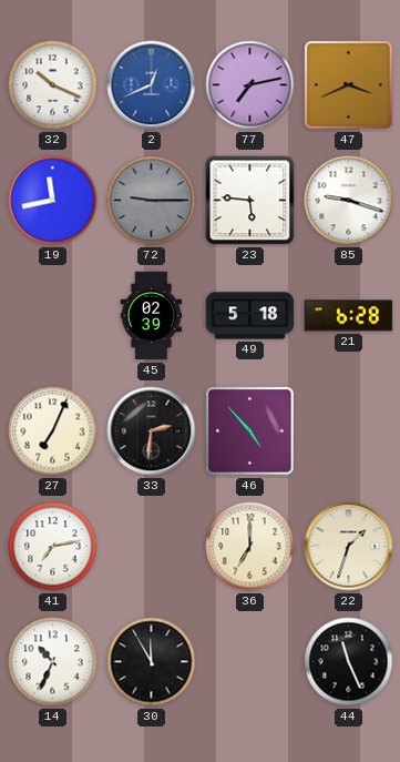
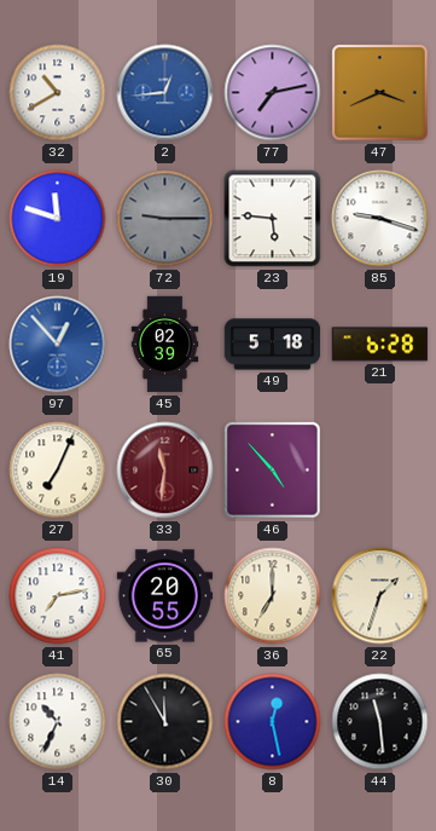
32: 10:19 -> 10:40 (58, 93)
2: 12:41 -> 12:44 (165, 93)
19: 11:43 -> 11:48 (58, 219)
97: none -> 12:53 (58, 345)
33: 2:31 -> 11:31 (165, 471)
33 dial: black -> burgundy (165, 471)
65: none -> 20:55 (165, 596)
8: none -> 12:28 (273, 722)
44: 11:26 -> 11:29 (380, 722)
